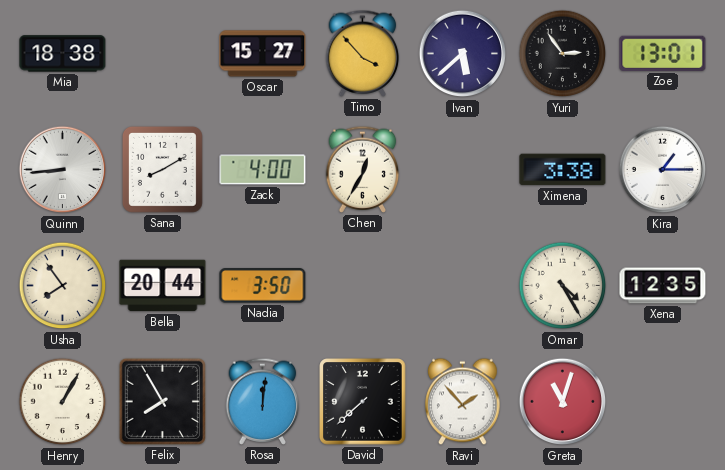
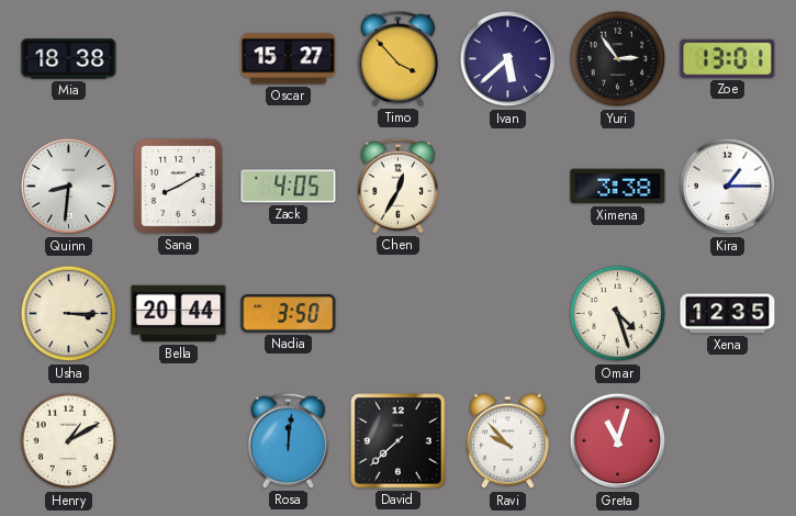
Quinn: 8:44 -> 8:31 (69, 187)
Zack: 4:00 -> 4:05 (289, 187)
Usha: 7:54 -> 3:15 (69, 314)
Omar: 4:25 -> 4:27 (618, 314)
Henry: 1:05 -> 1:10 (69, 441)
Felix: 7:55 -> none (162, 401)
Ravi: 1:53 -> 9:53 (508, 441)
